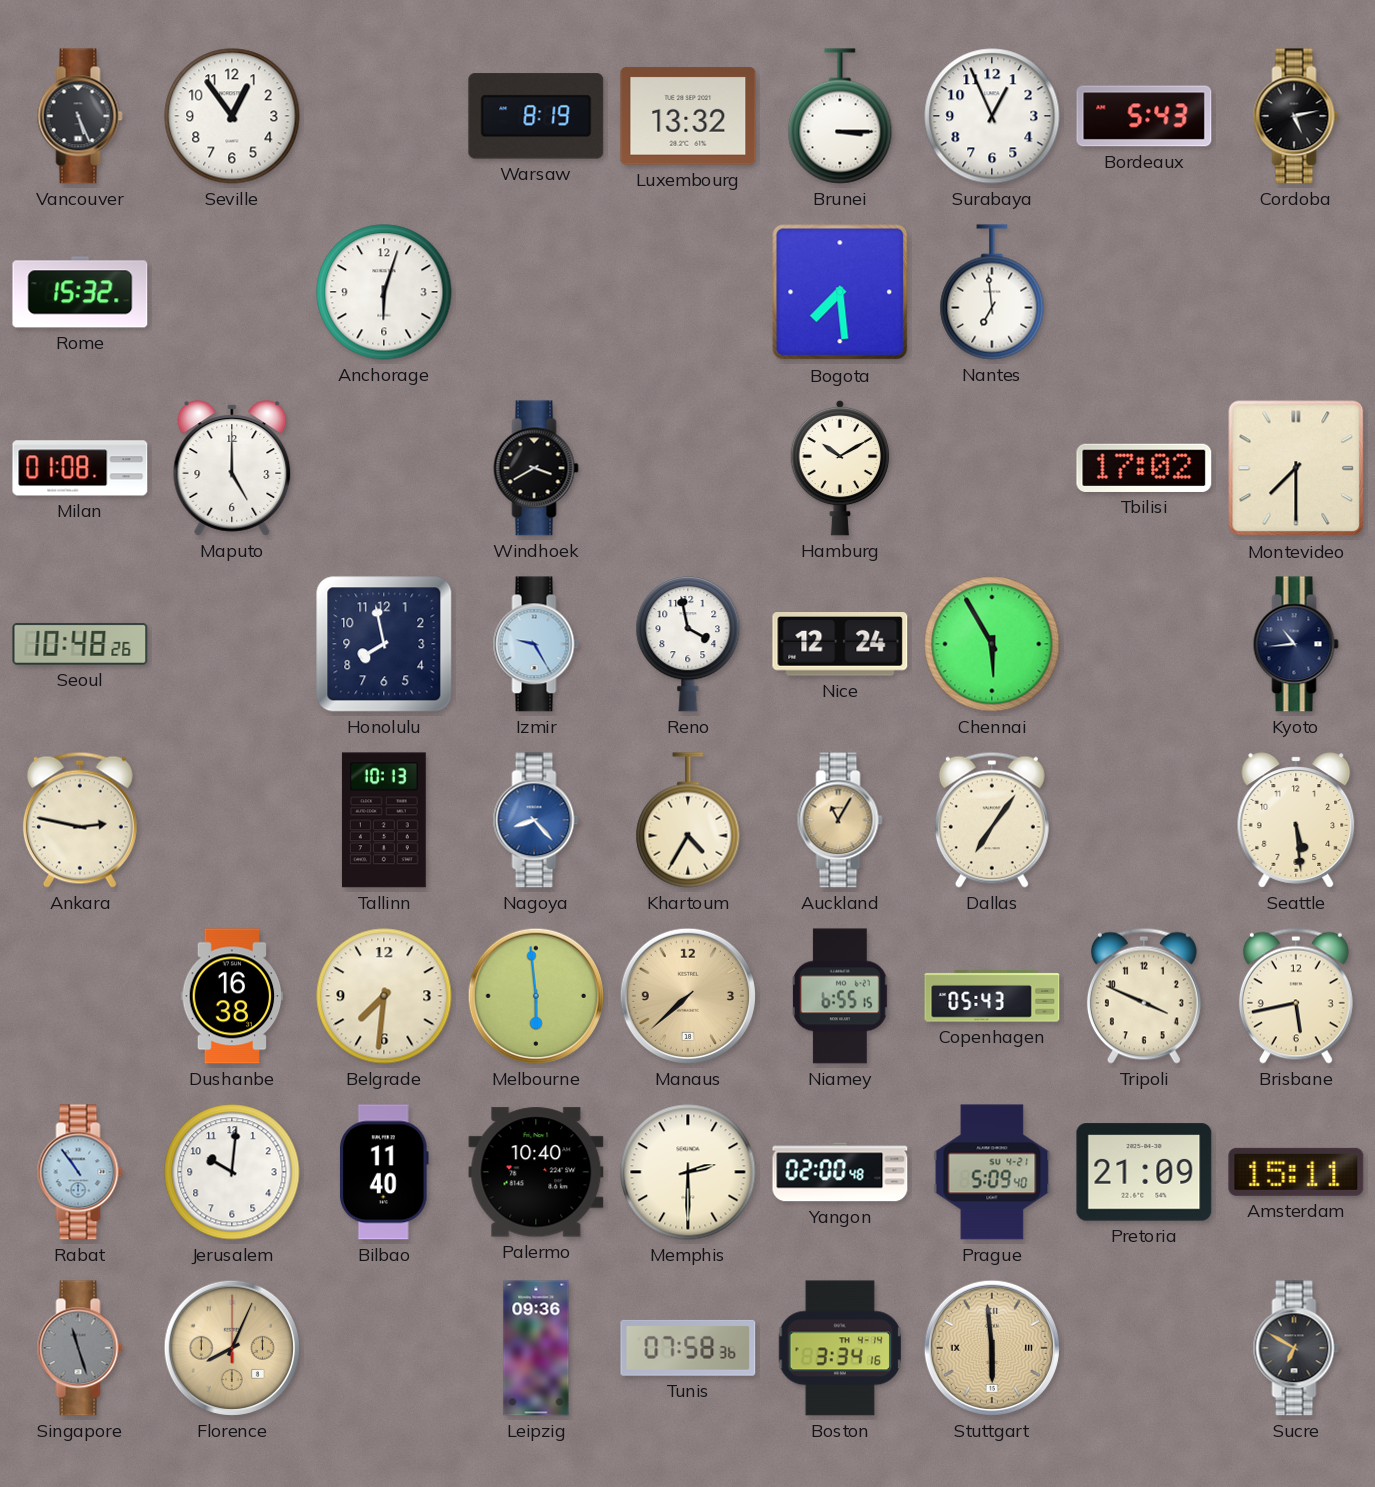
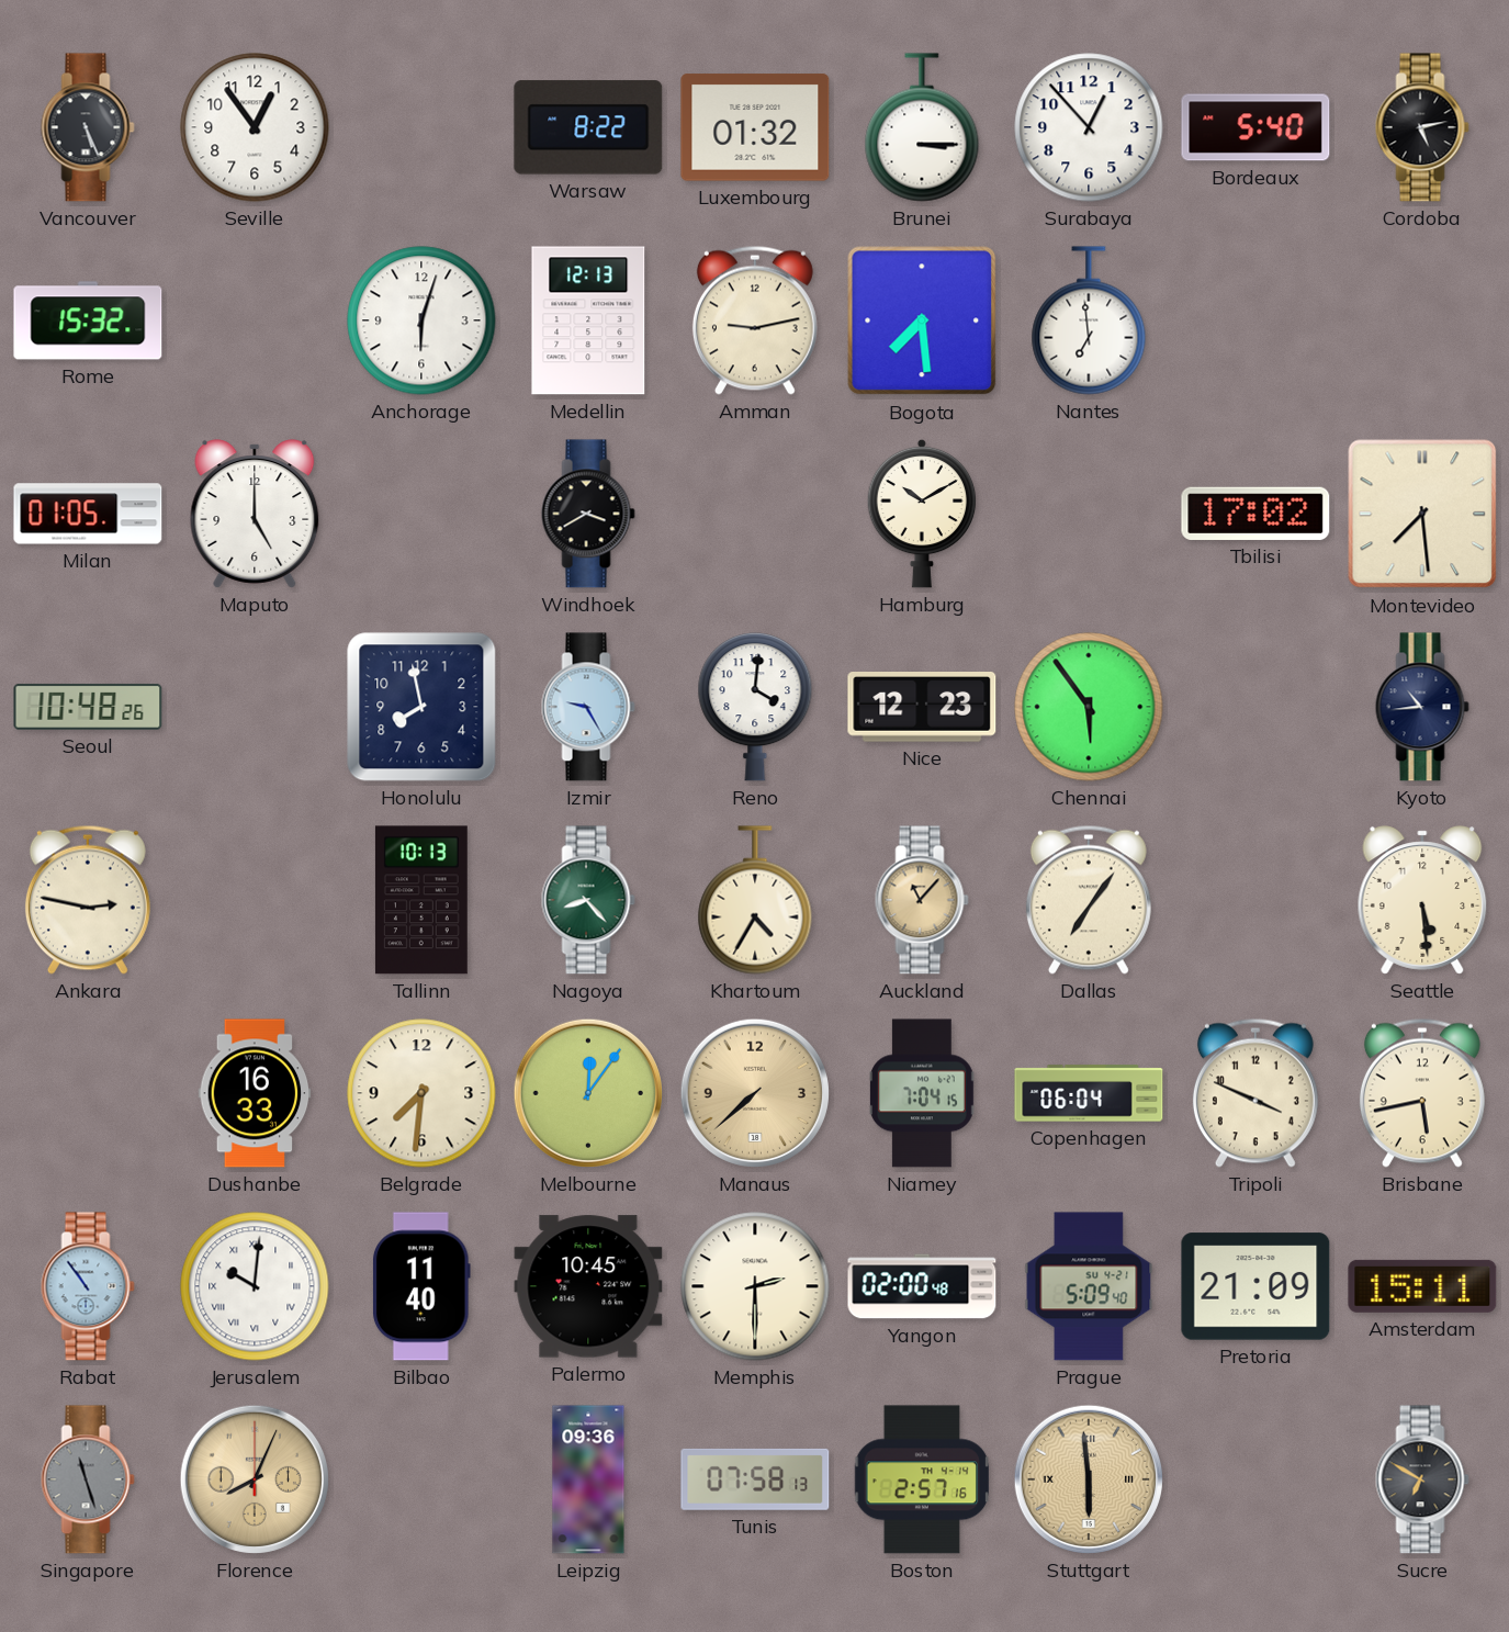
Warsaw: 8:19 -> 8:22 (588, 127)
Luxembourg: 13:32 -> 01:32 (755, 127)
Surabaya: 12:56 -> 12:53 (1089, 127)
Bordeaux: 5:43 -> 5:40 (1255, 127)
Medellin: none -> 12:13 (588, 320)
Amman: none -> 9:13 (755, 320)
Milan: 01:08 -> 01:05 (88, 514)
Montevideo: 7:30 -> 7:29 (1422, 514)
Reno: 3:58 -> 4:01 (755, 707)
Nice: 12:24 -> 12:23 (922, 708)
Chennai: 5:55 -> 5:54 (1089, 707)
Nagoya dial: blue -> green (588, 900)
Auckland: 11:05 -> 11:07 (922, 900)
Dushanbe: 16:38 -> 16:33 (255, 1093)
Melbourne: 5:59 -> 12:06 (588, 1093)
Niamey: 6:55 -> 7:04 (923, 1093)
Copenhagen: 05:43 -> 06:04 (1089, 1093)
Jerusalem numerals: Arabic -> Roman (255, 1286)
Palermo: 10:40 -> 10:45 (588, 1286)
Tunis: 07:58:36 -> 07:58:13 (755, 1479)
Boston: 3:34 -> 2:57 (922, 1479)
